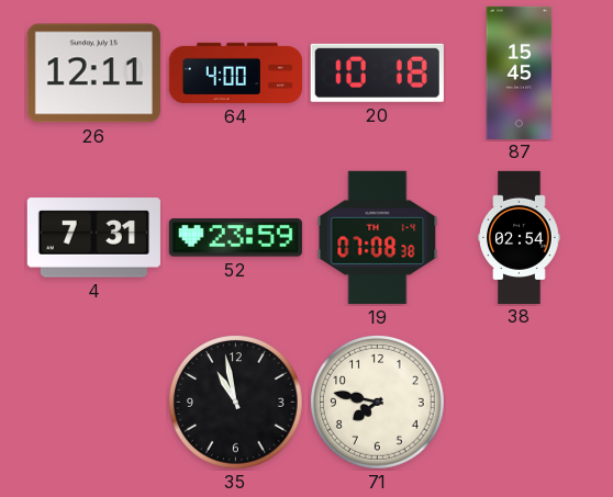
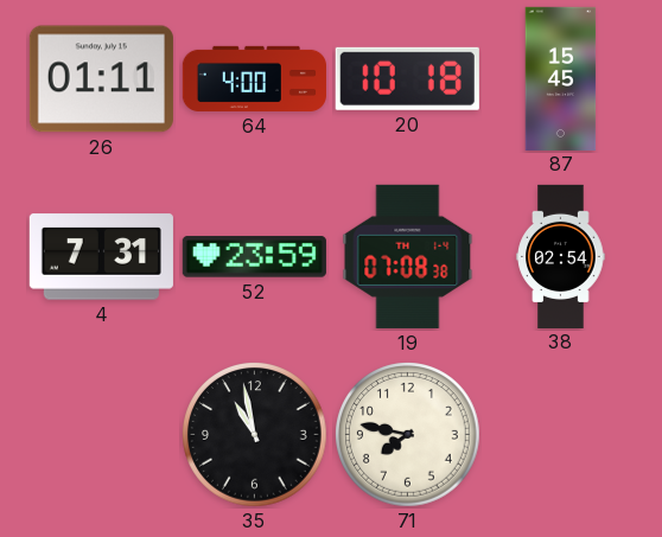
26: 12:11 -> 01:11 (101, 79)
